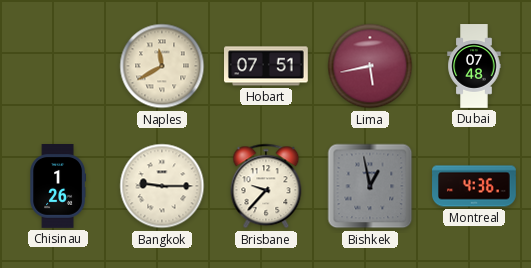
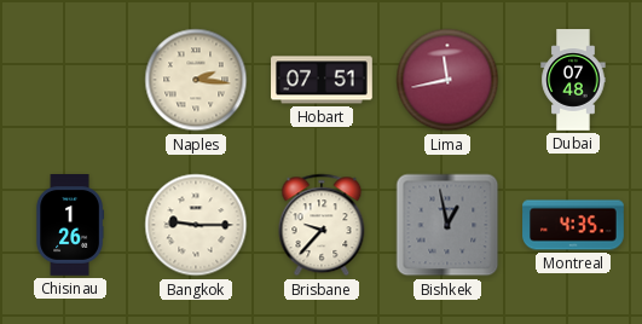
Naples: 11:40 -> 2:16 (196, 80)
Lima: 5:43 -> 11:43 (447, 80)
Montreal: 4:36 -> 4:35 (573, 225)
